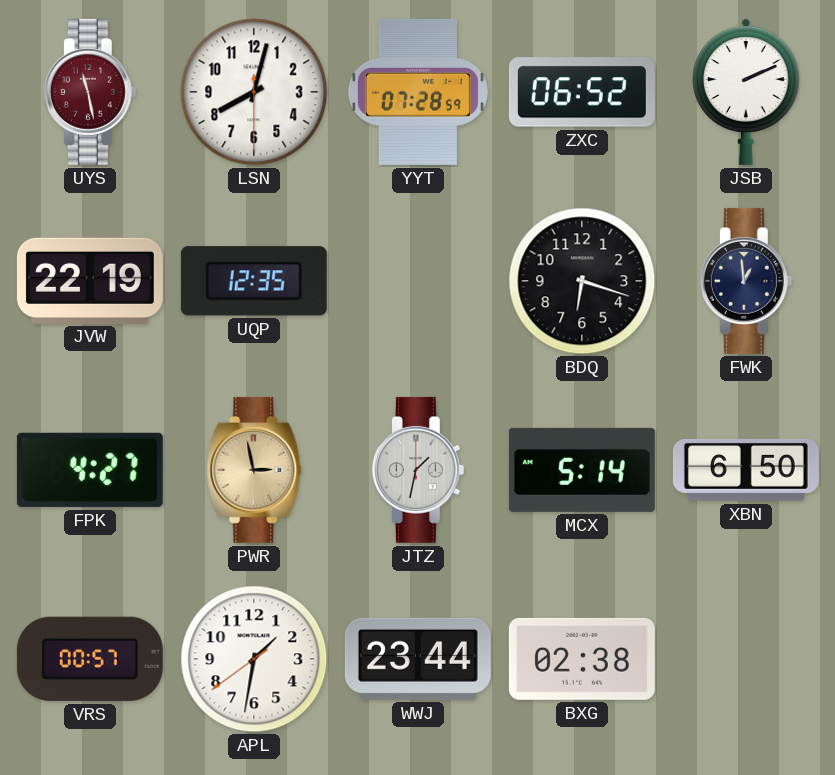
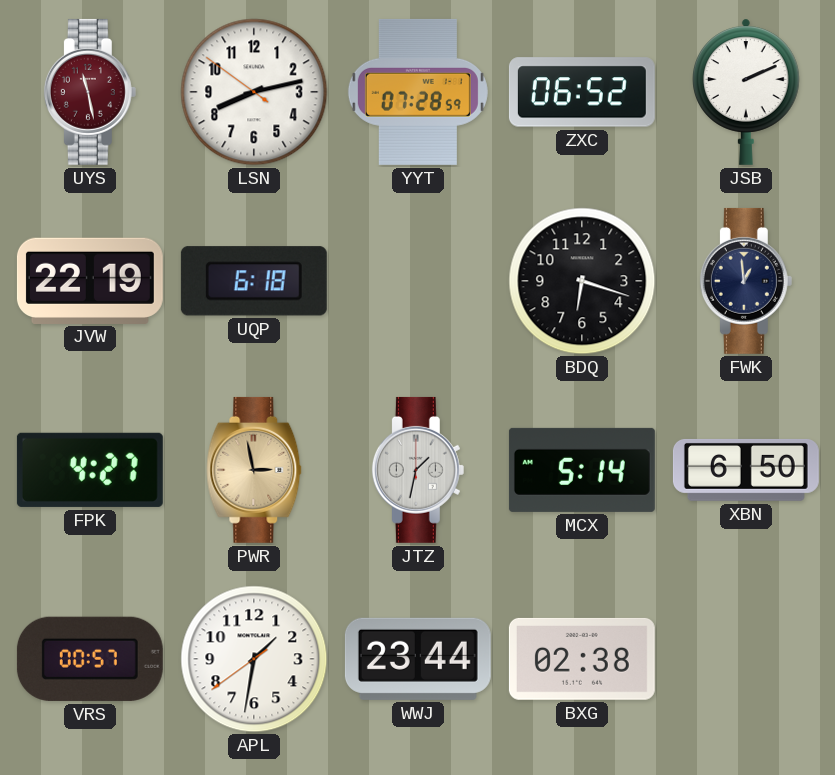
LSN: 8:02 -> 8:12 (254, 92)
UQP: 12:35 -> 6:18 (254, 281)
